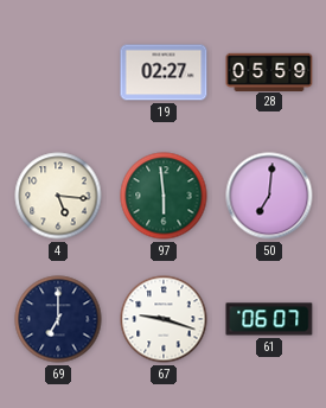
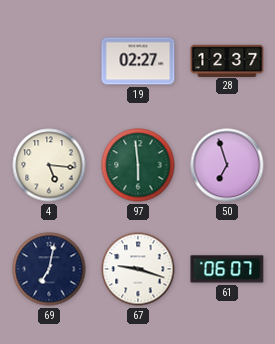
28: 05:59 -> 12:37 (227, 60)
50: 7:01 -> 6:57 (227, 165)
69: 7:00 -> 7:02 (49, 269)
